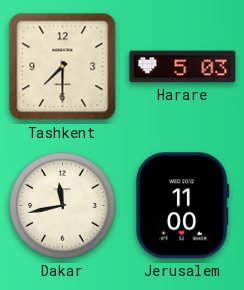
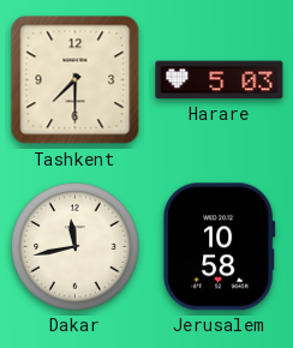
Jerusalem: 11:00 -> 10:58 (219, 247)
